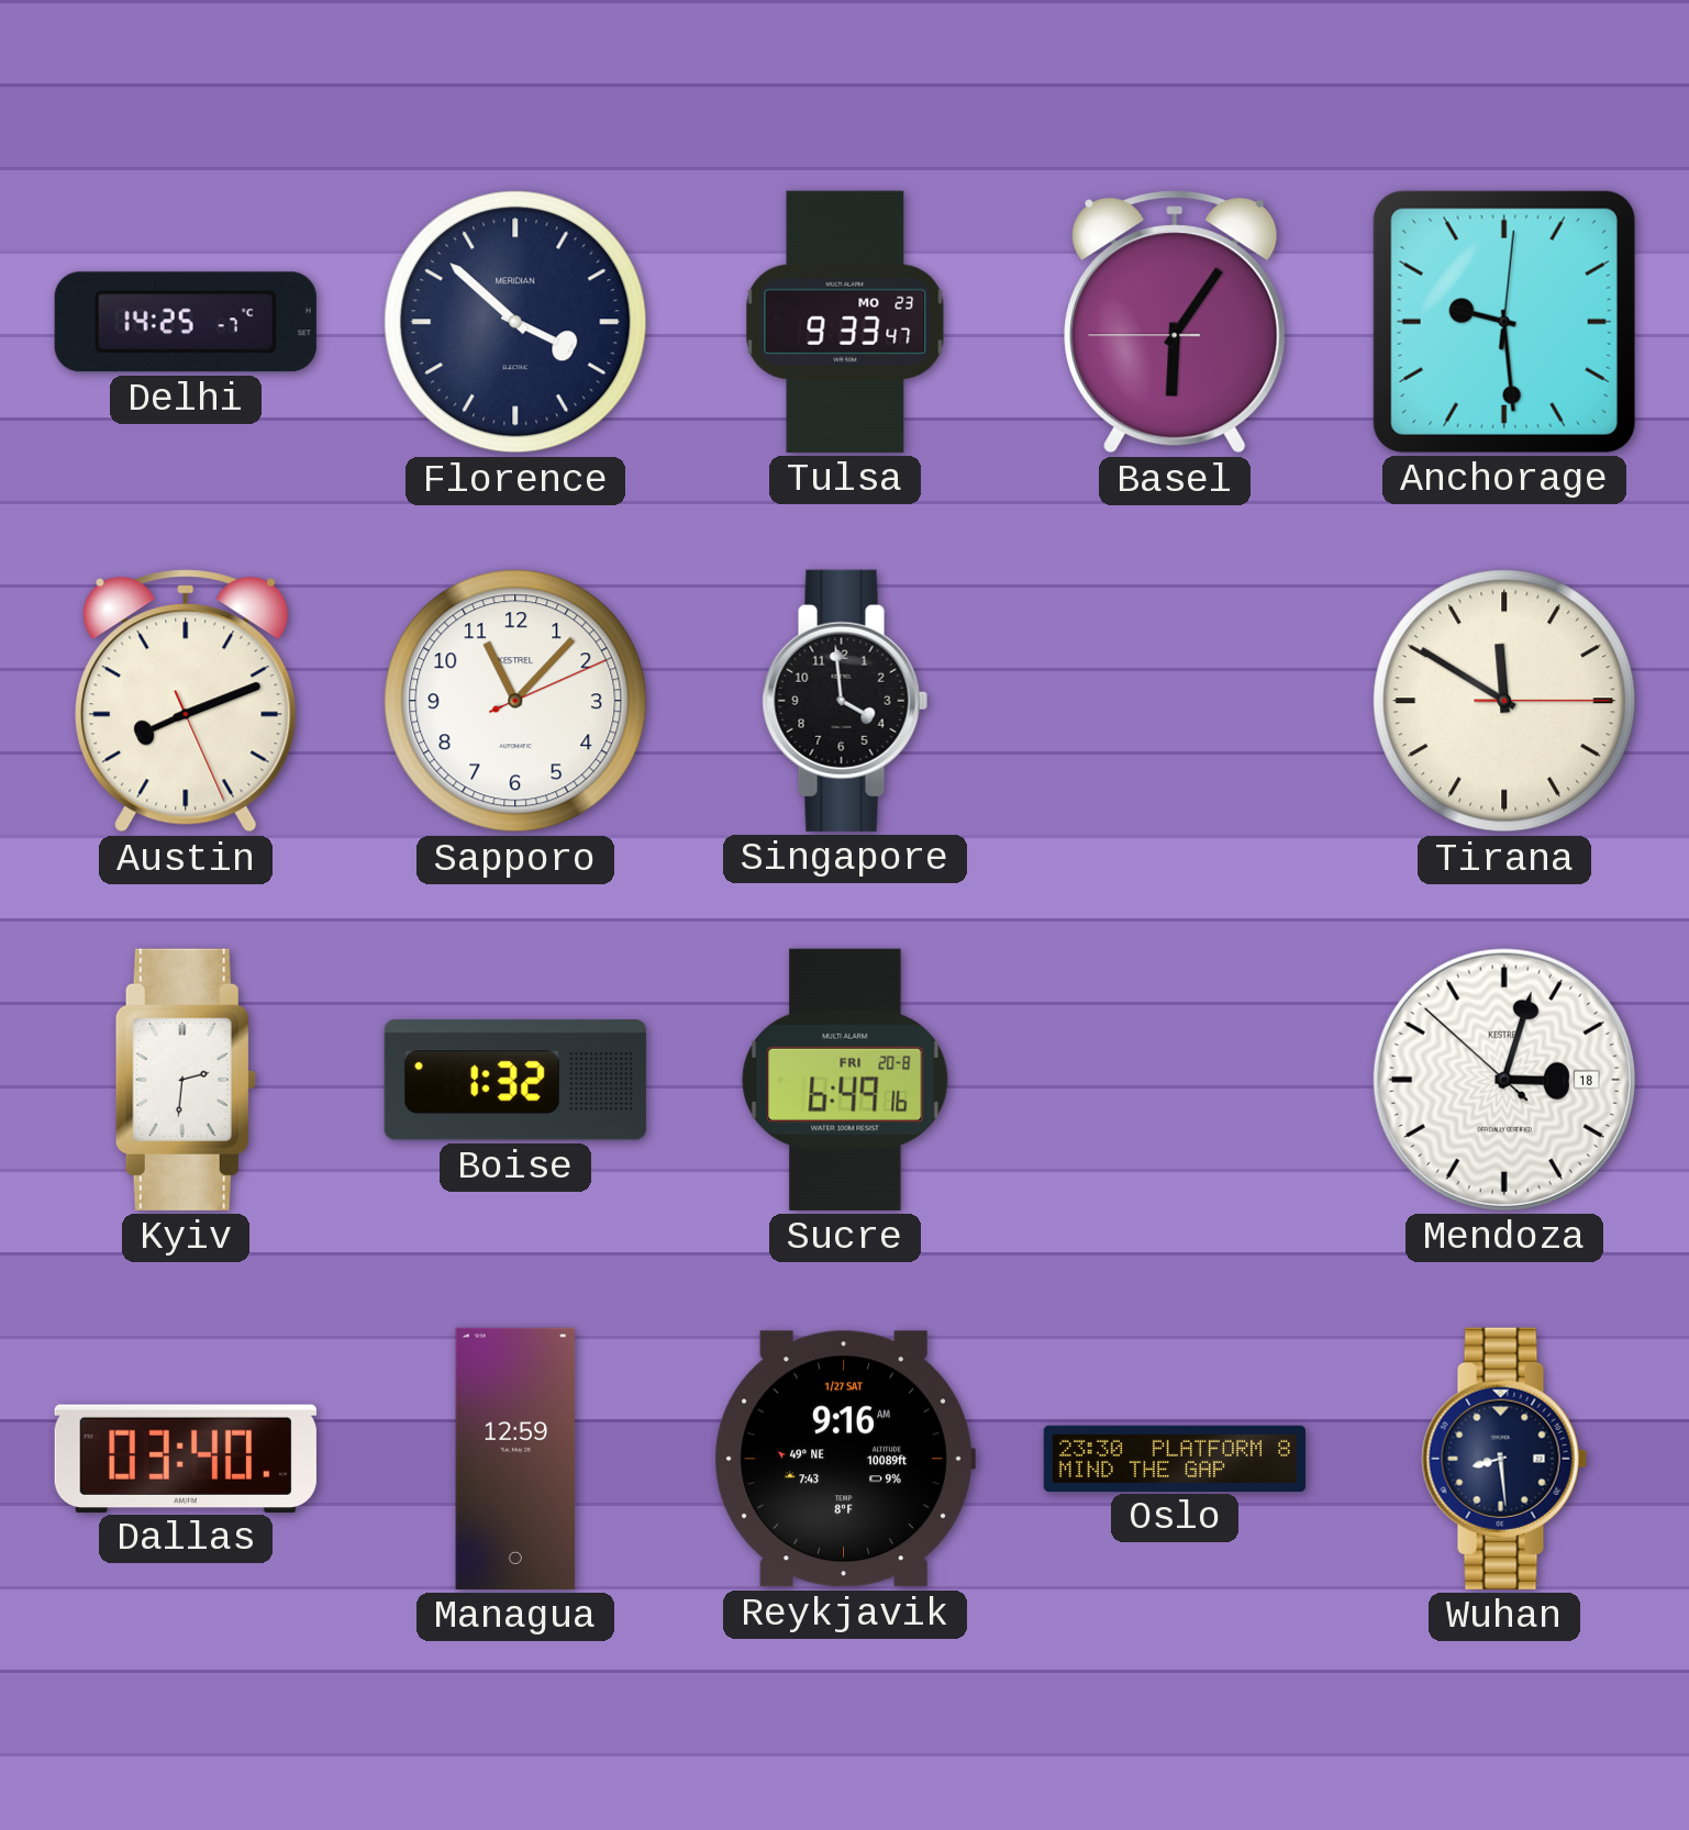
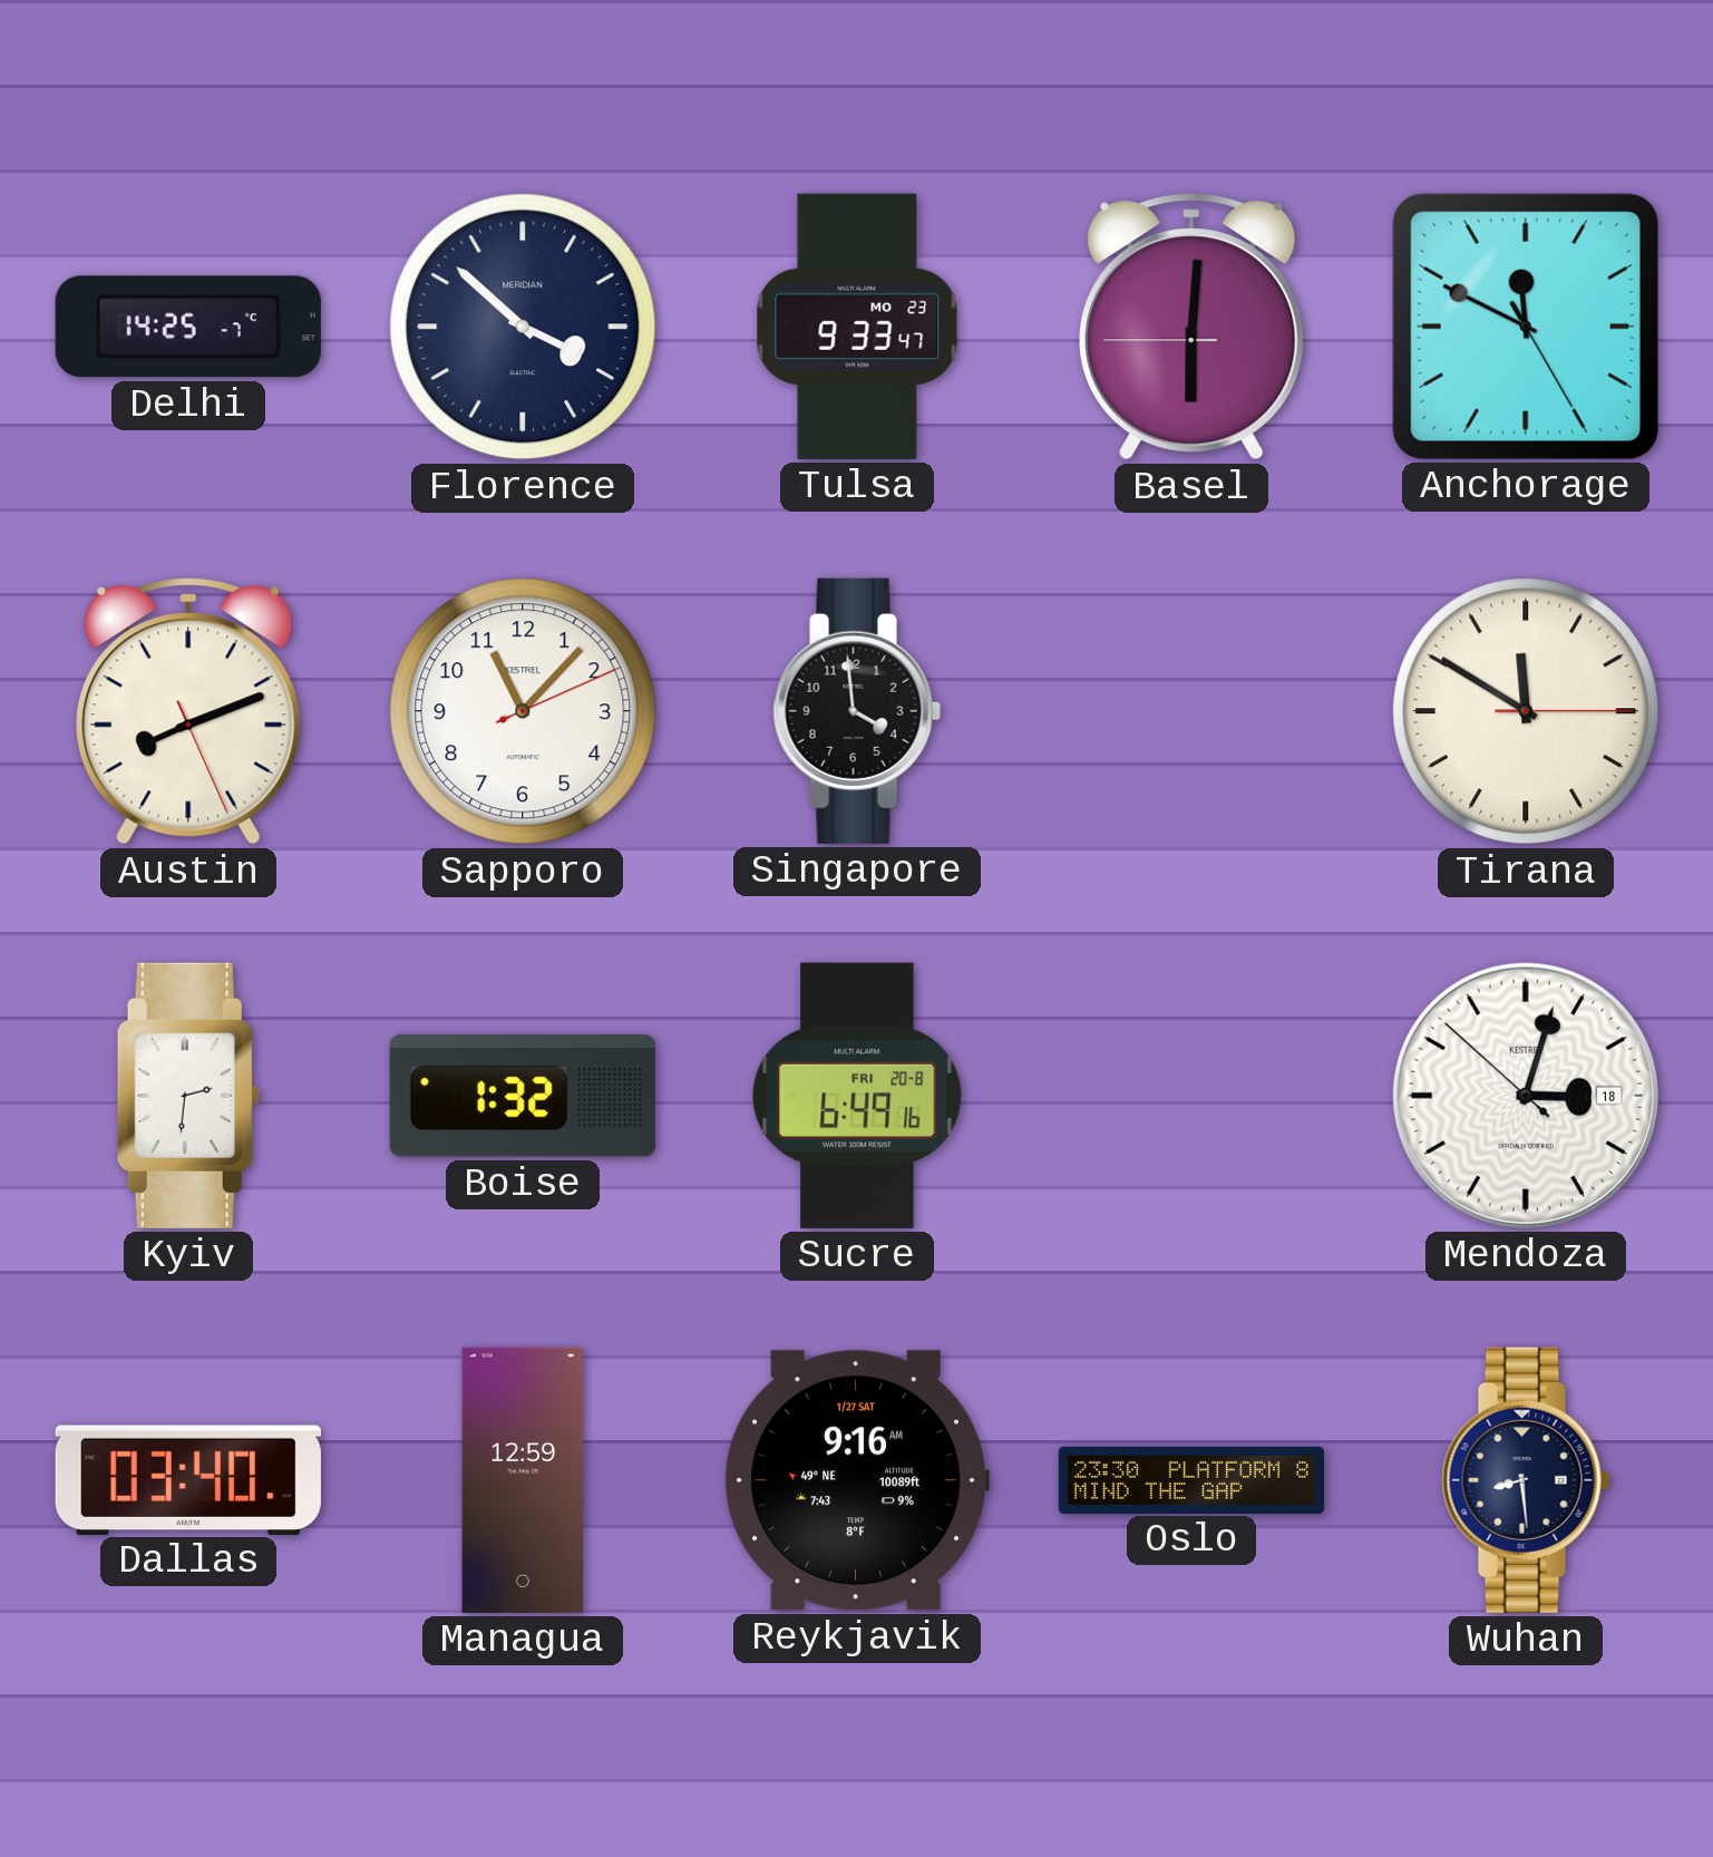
Basel: 6:05 -> 6:00 (1191, 327)
Anchorage: 9:29 -> 11:49 (1526, 327)
